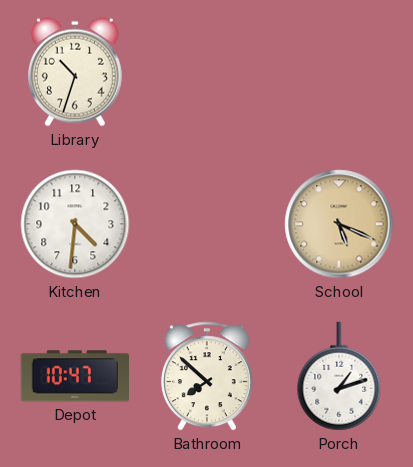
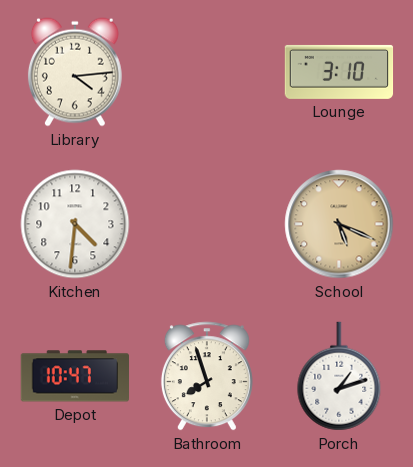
Library: 10:33 -> 4:14 (75, 72)
Lounge: none -> 3:10 (339, 72)
Bathroom: 7:52 -> 7:57 (207, 376)
